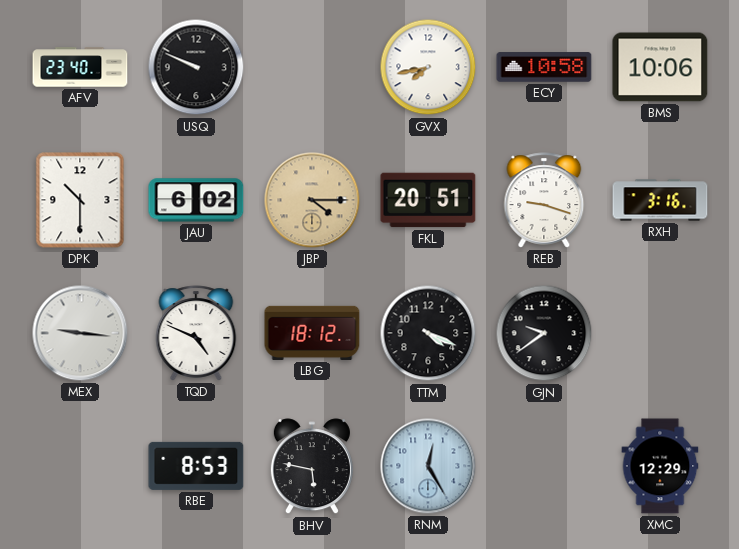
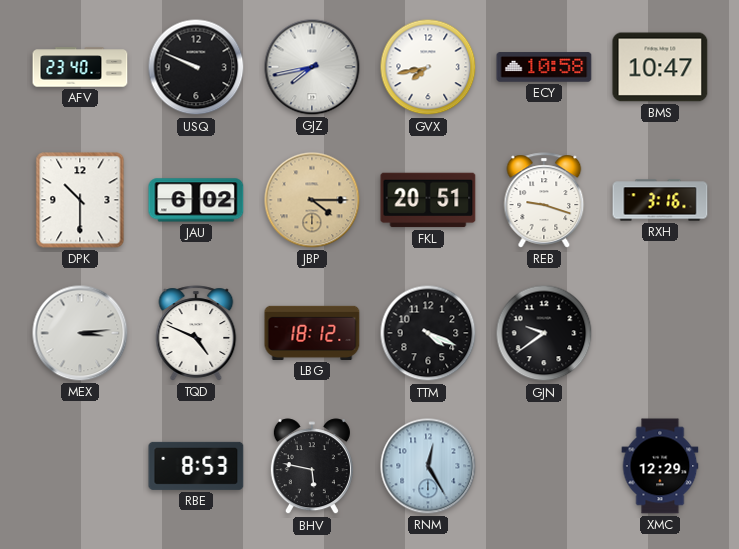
GJZ: none -> 7:43 (312, 67)
BMS: 10:06 -> 10:47 (660, 67)
MEX: 9:16 -> 3:14 (80, 333)
